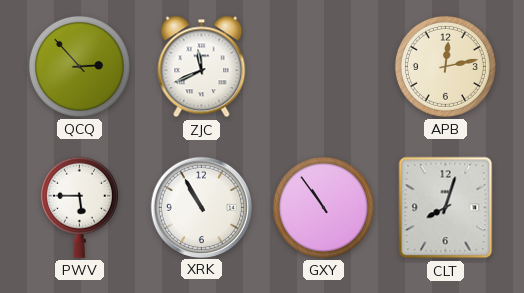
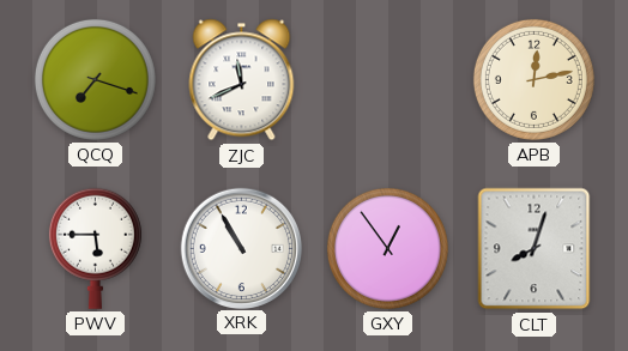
QCQ: 2:53 -> 7:18 (95, 79)
GXY: 10:54 -> 12:54 (387, 248)
